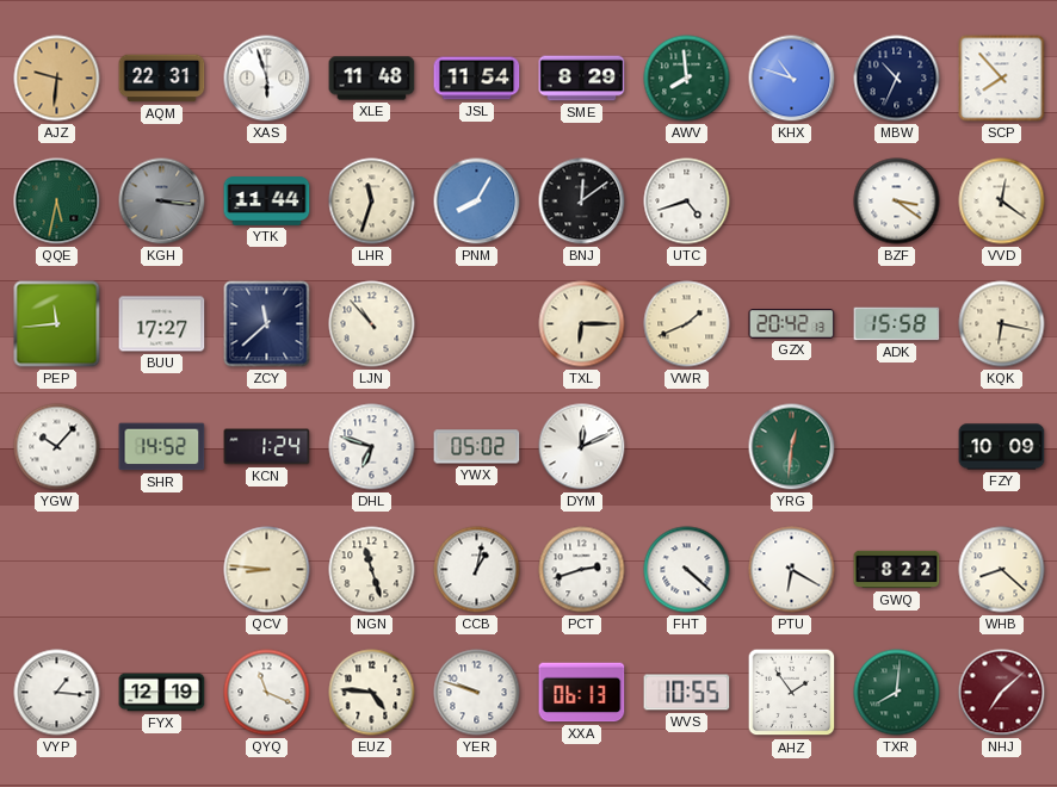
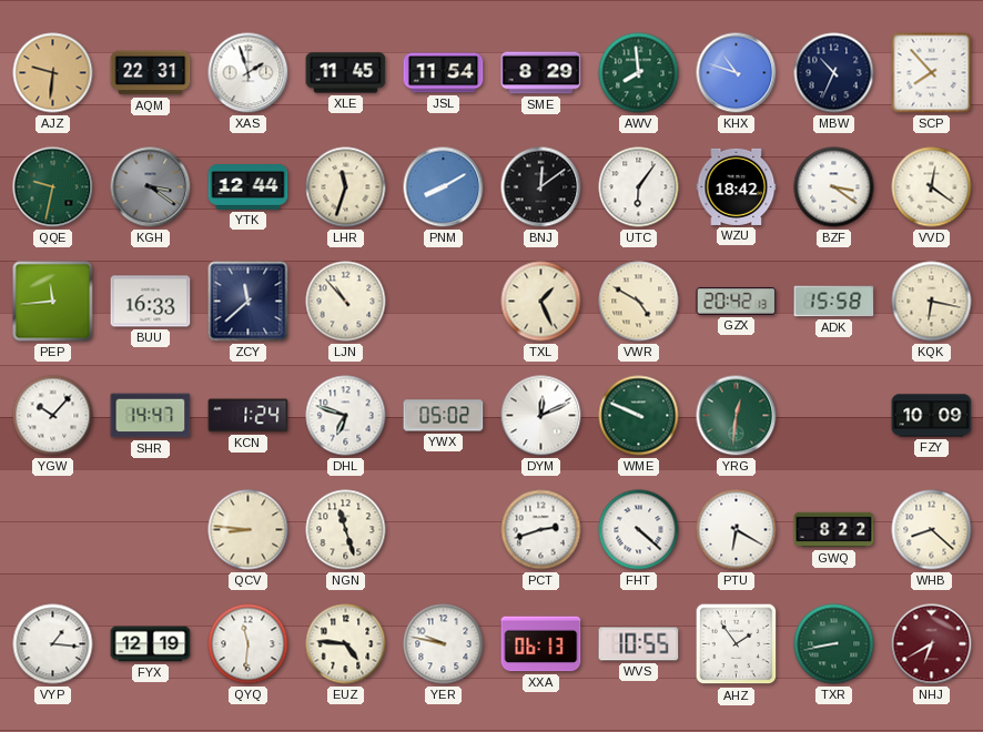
XAS: 5:57 -> 1:57 (249, 73)
XLE: 11:48 -> 11:45 (346, 73)
QQE: 5:32 -> 9:32 (53, 187)
KGH: 3:16 -> 3:21 (151, 187)
YTK: 11:44 -> 12:44 (249, 187)
PNM: 8:05 -> 8:10 (444, 187)
UTC: 4:42 -> 6:06 (639, 187)
WZU: none -> 18:42 (737, 186)
BUU: 17:27 -> 16:33 (151, 302)
TXL: 6:15 -> 1:26 (541, 302)
VWR: 1:41 -> 4:50 (639, 302)
SHR: 14:52 -> 14:47 (151, 416)
WME: none -> 9:49 (639, 416)
CCB: 1:02 -> none (477, 570)
QYQ: 11:19 -> 11:31 (249, 644)
YER: 9:48 -> 9:47 (444, 644)
TXR: 8:01 -> 8:43 (834, 644)
NHJ: 7:08 -> 6:40 (932, 644)
